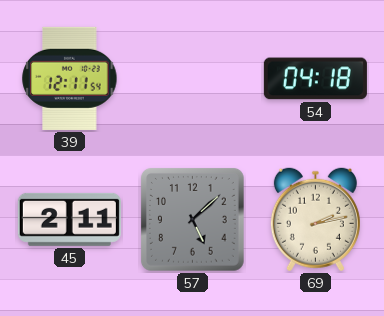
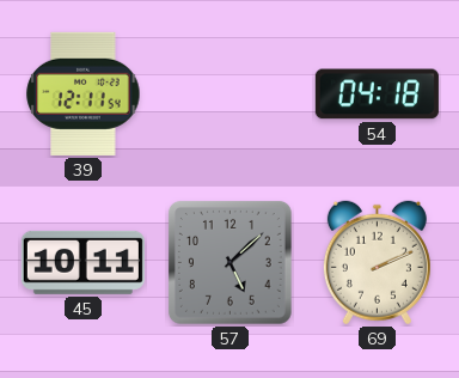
45: 2:11 -> 10:11 (82, 262)
69: 2:13 -> 2:11 (377, 263)
